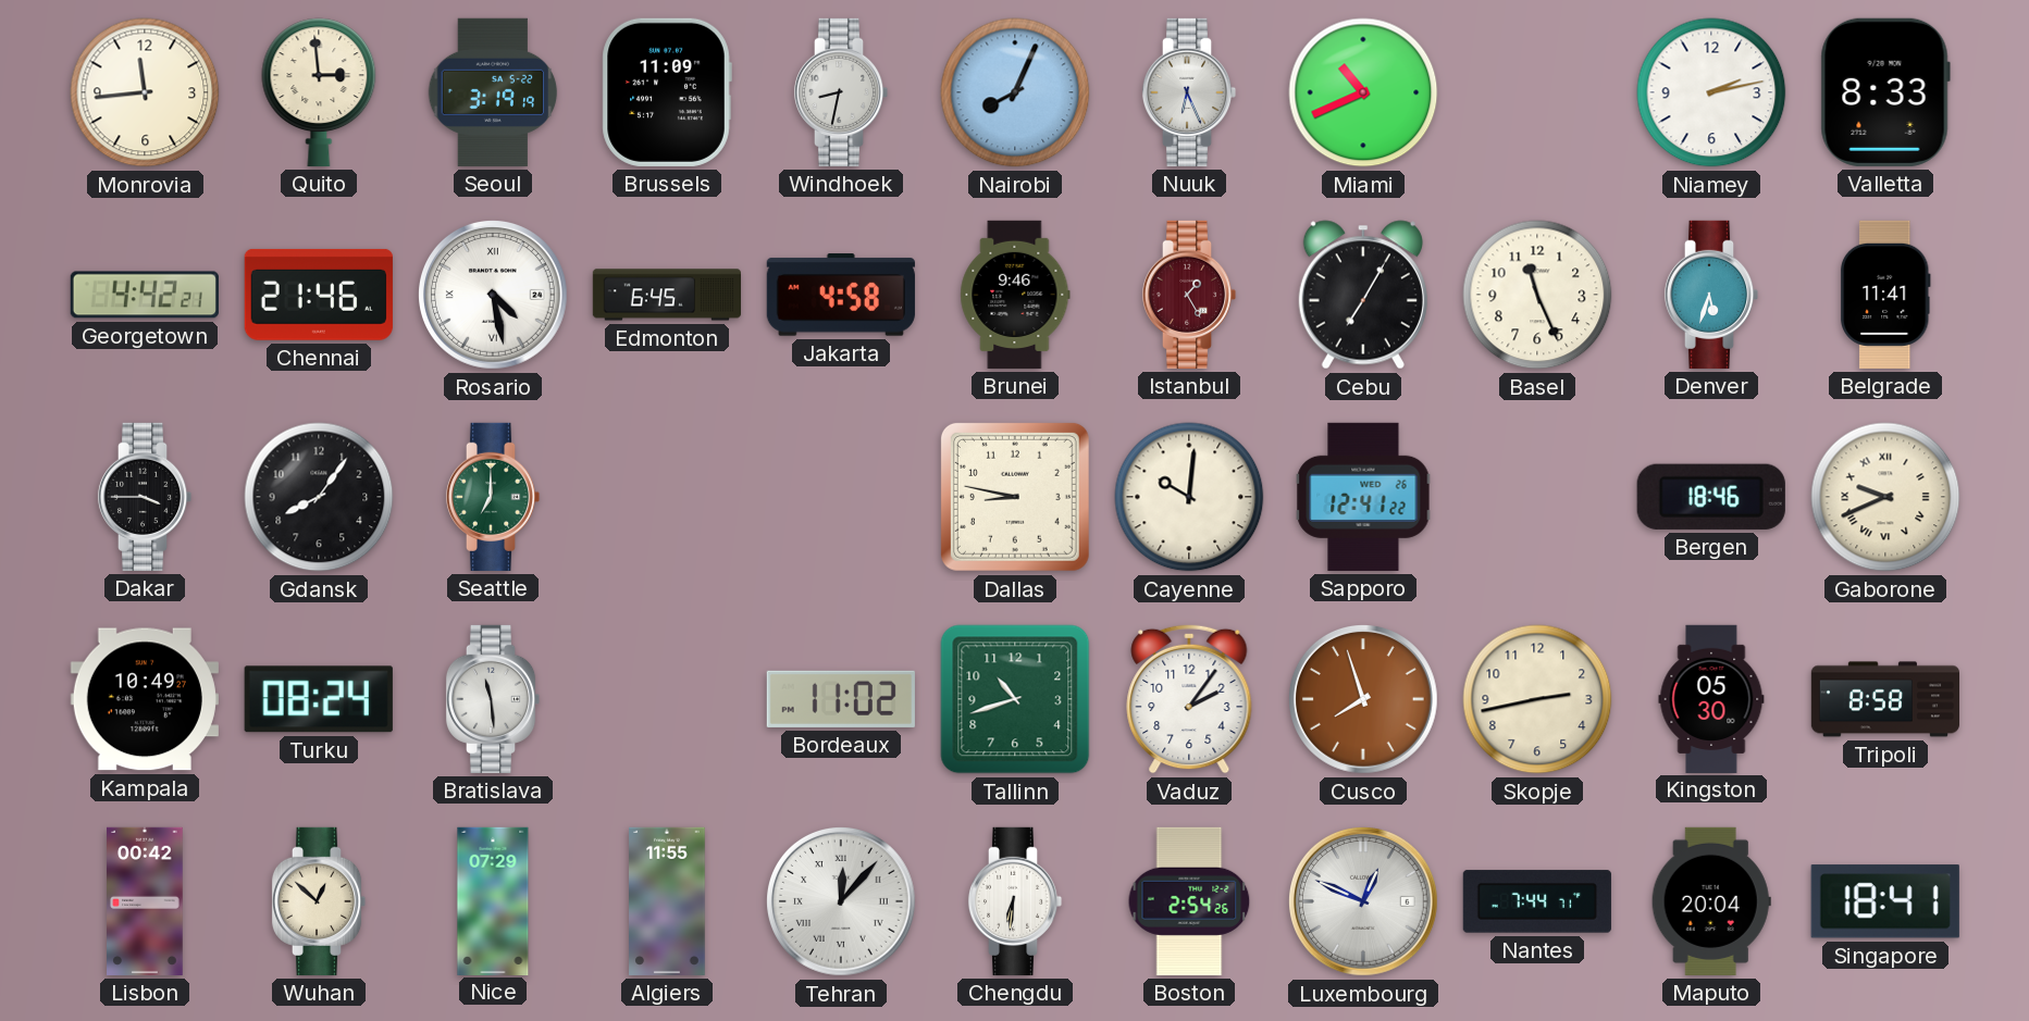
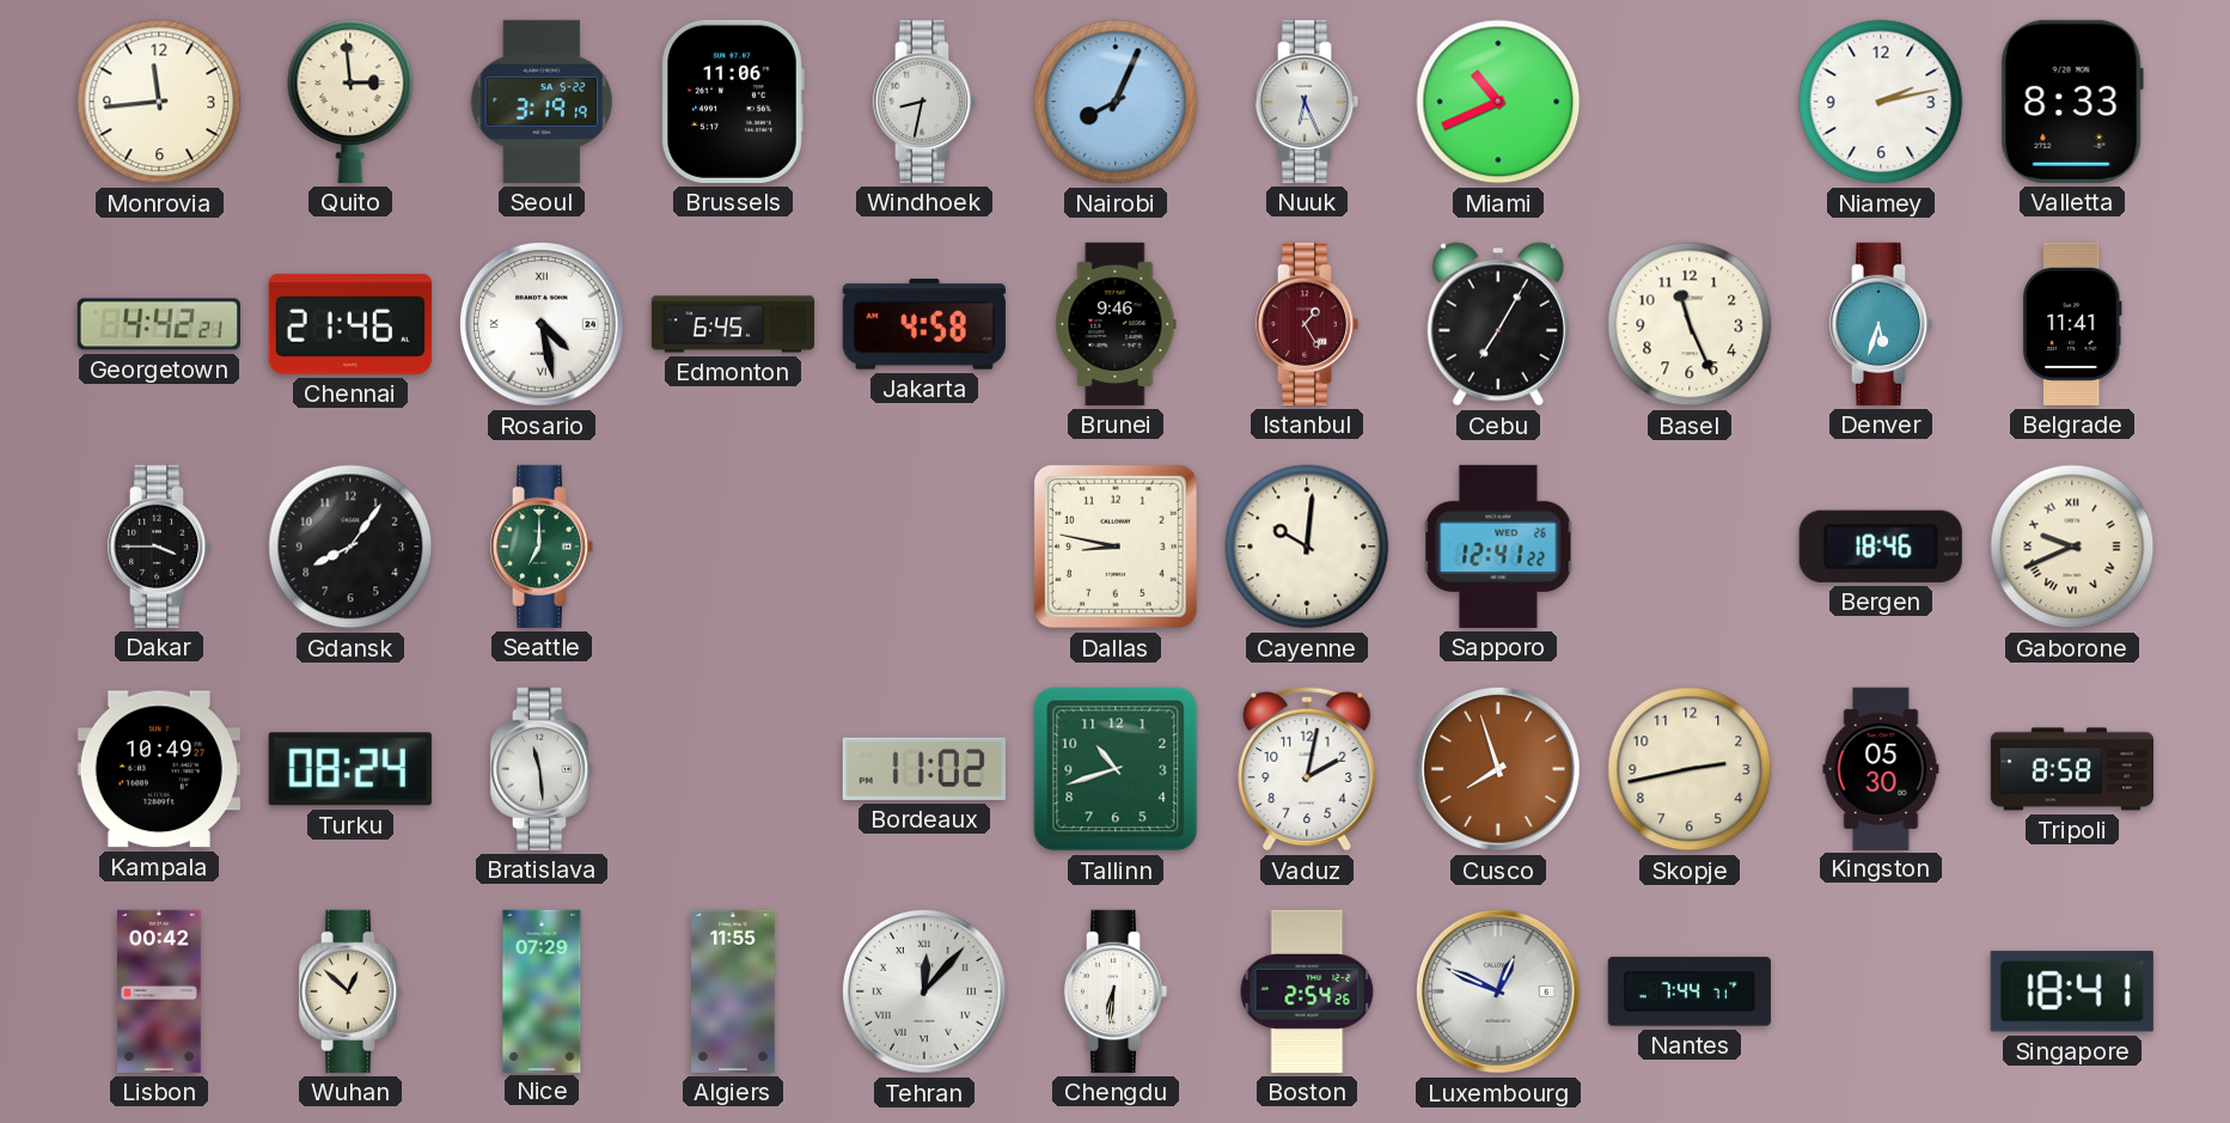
Brussels: 11:09 -> 11:06 (733, 102)
Vaduz: 2:06 -> 2:02 (1307, 769)
Maputo: 20:04 -> none (1711, 901)
